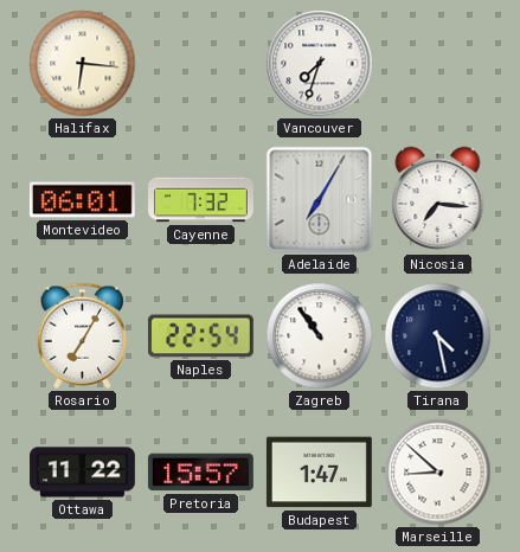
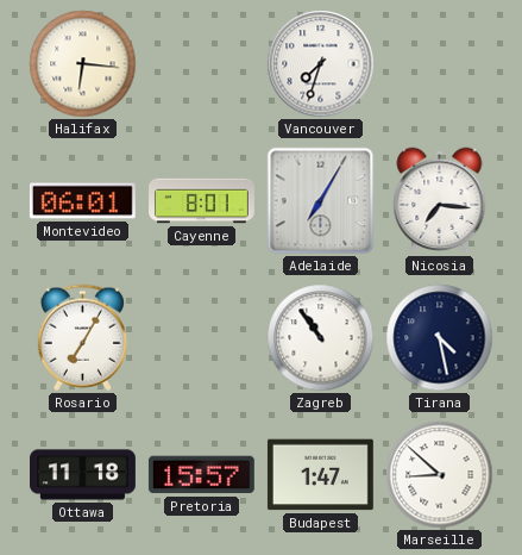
Cayenne: 7:32 -> 8:01 (202, 201)
Naples: 22:54 -> none (200, 336)
Ottawa: 11:22 -> 11:18 (83, 475)
